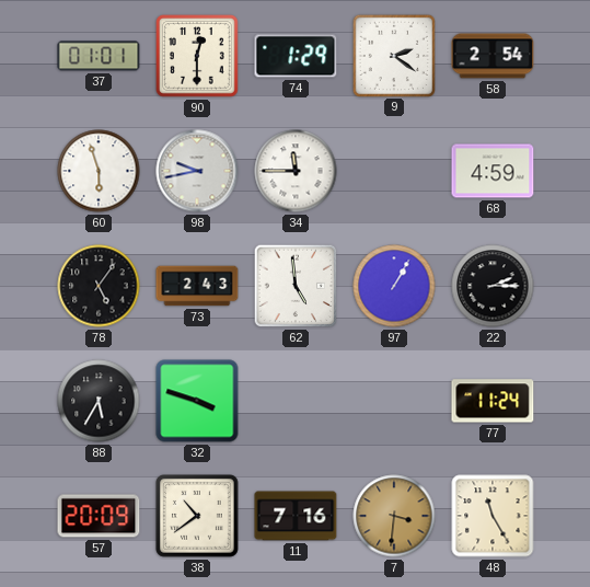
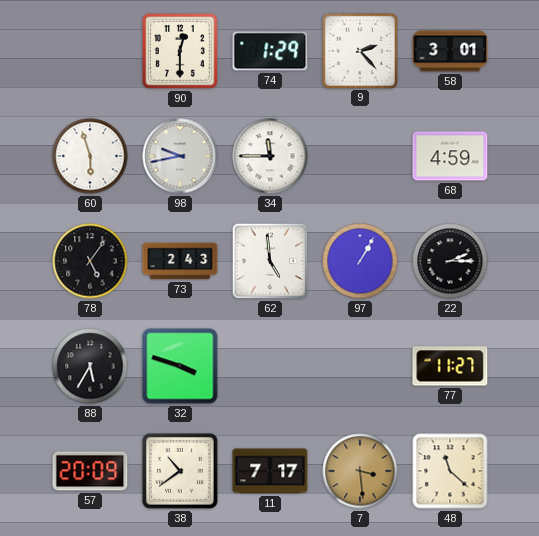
37: 01:01 -> none (99, 56)
9: 2:21 -> 2:23 (359, 50)
58: 2:54 -> 3:01 (450, 51)
77: 11:24 -> 11:27 (450, 366)
11: 7:16 -> 7:17 (270, 471)
7: 3:31 -> 3:29 (360, 471)
48: 11:25 -> 11:22 (450, 471)
